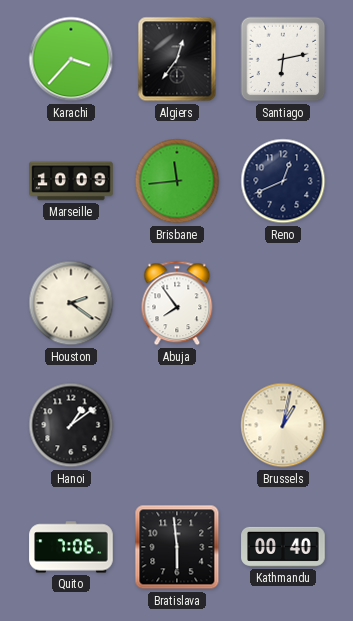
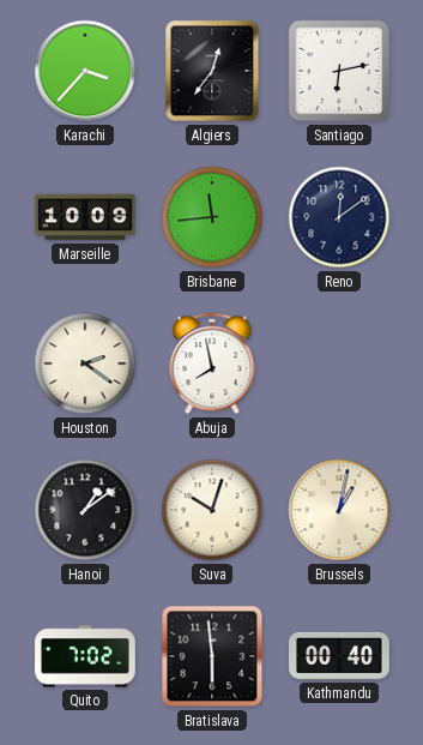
Reno: 12:41 -> 12:09 (339, 217)
Abuja: 7:54 -> 7:58 (212, 364)
Suva: none -> 10:03 (212, 510)
Quito: 7:06 -> 7:02 (85, 656)
